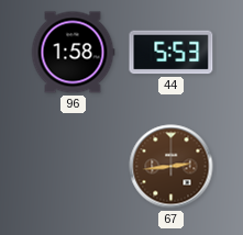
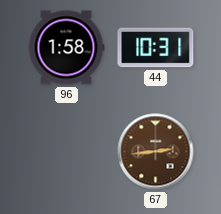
44: 5:53 -> 10:31 (156, 48)
